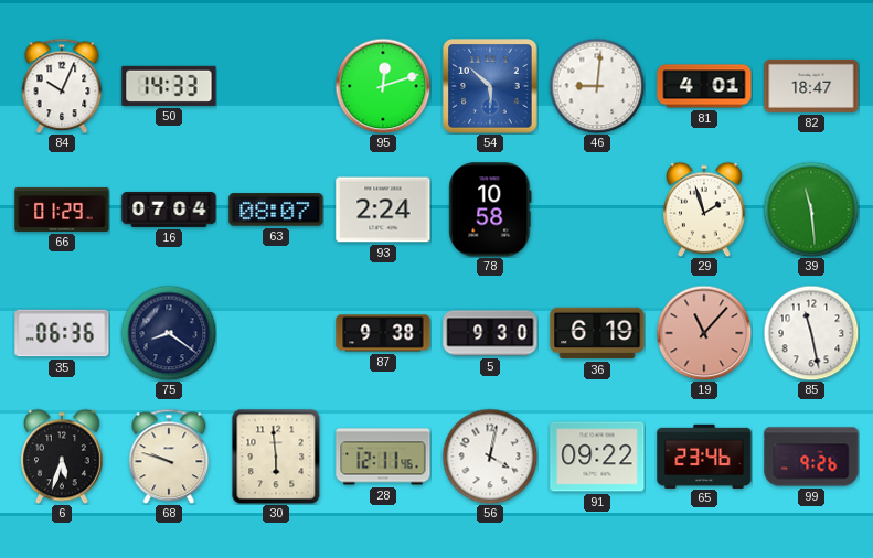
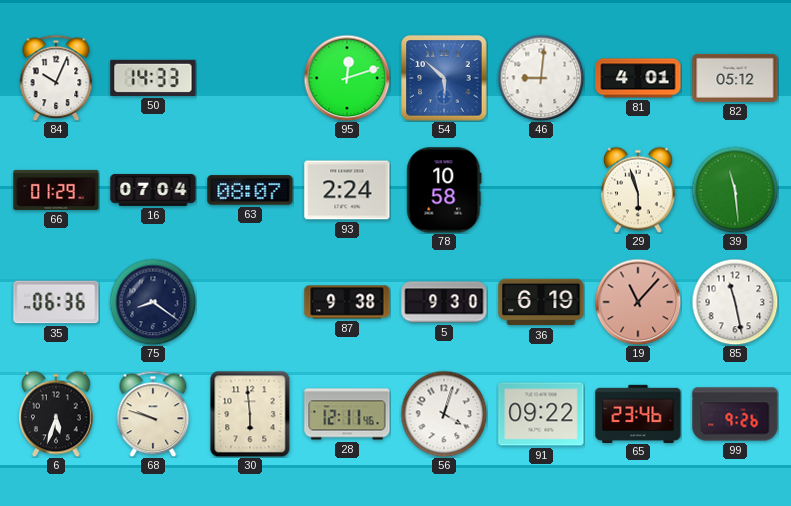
82: 18:47 -> 05:12 (735, 78)
29: 1:57 -> 5:57 (639, 190)
56: 4:02 -> 4:03 (444, 414)
